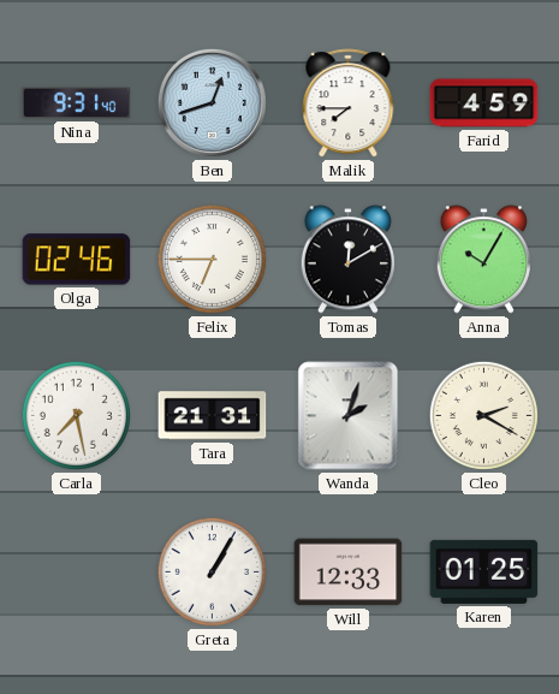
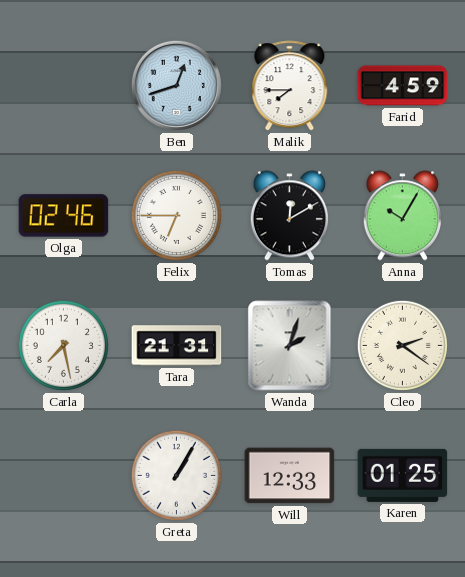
Nina: 9:31 -> none (77, 103)
Cleo: 2:20 -> 2:21 (402, 345)
